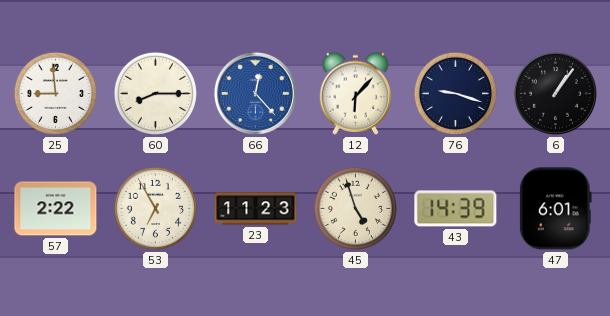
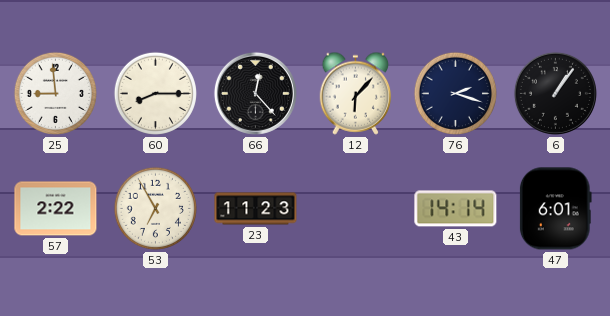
66 dial: blue -> black (255, 93)
76: 9:18 -> 2:18 (455, 93)
45: 4:57 -> none (355, 208)
43: 14:39 -> 14:14 (456, 209)
